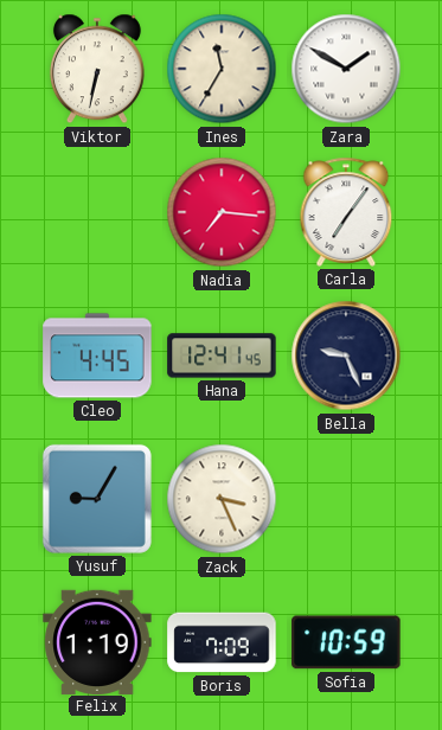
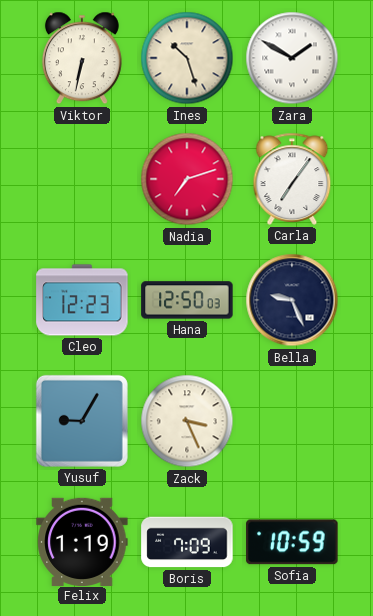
Ines: 11:35 -> 10:27 (187, 58)
Nadia: 7:16 -> 7:12 (187, 179)
Cleo: 4:45 -> 12:23 (82, 300)
Hana: 12:41 -> 12:50 (187, 300)
